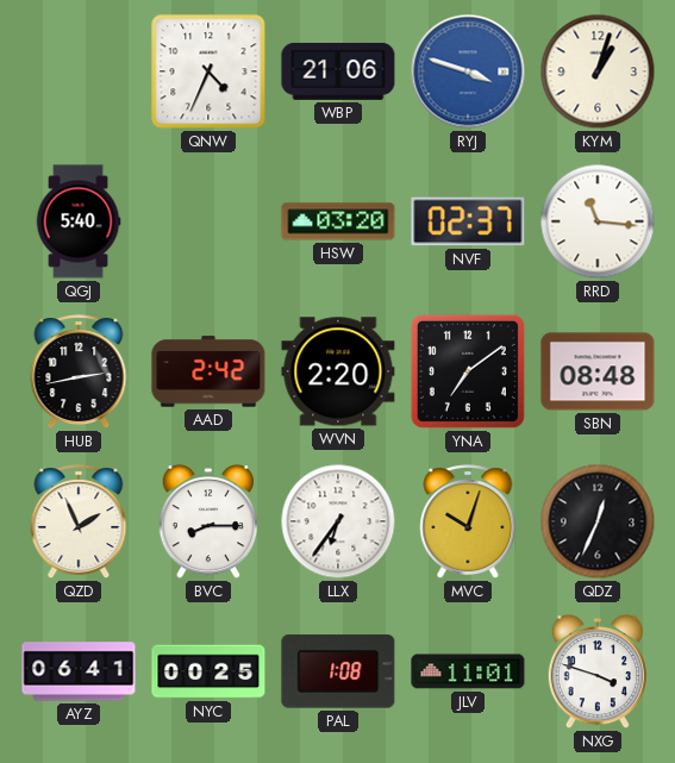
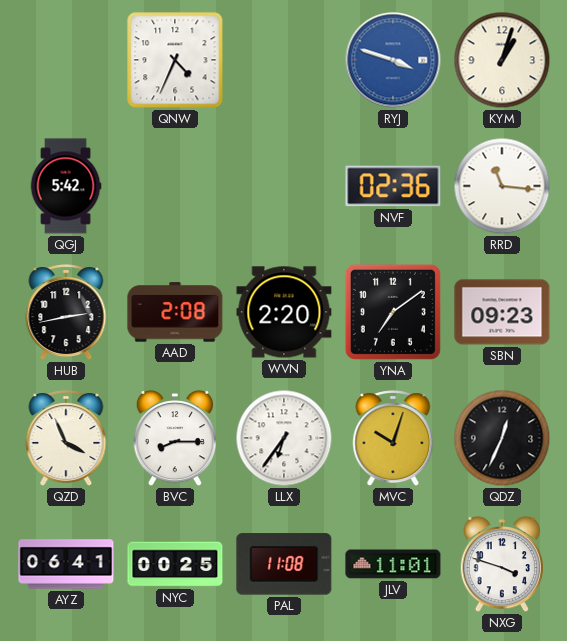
WBP: 21:06 -> none (338, 71)
QGJ: 5:40 -> 5:42 (66, 186)
HSW: 03:20 -> none (338, 221)
NVF: 02:37 -> 02:36 (393, 186)
AAD: 2:42 -> 2:08 (175, 312)
SBN: 08:48 -> 09:23 (502, 312)
QZD: 1:56 -> 3:56 (66, 439)
PAL: 1:08 -> 11:08 (284, 564)
